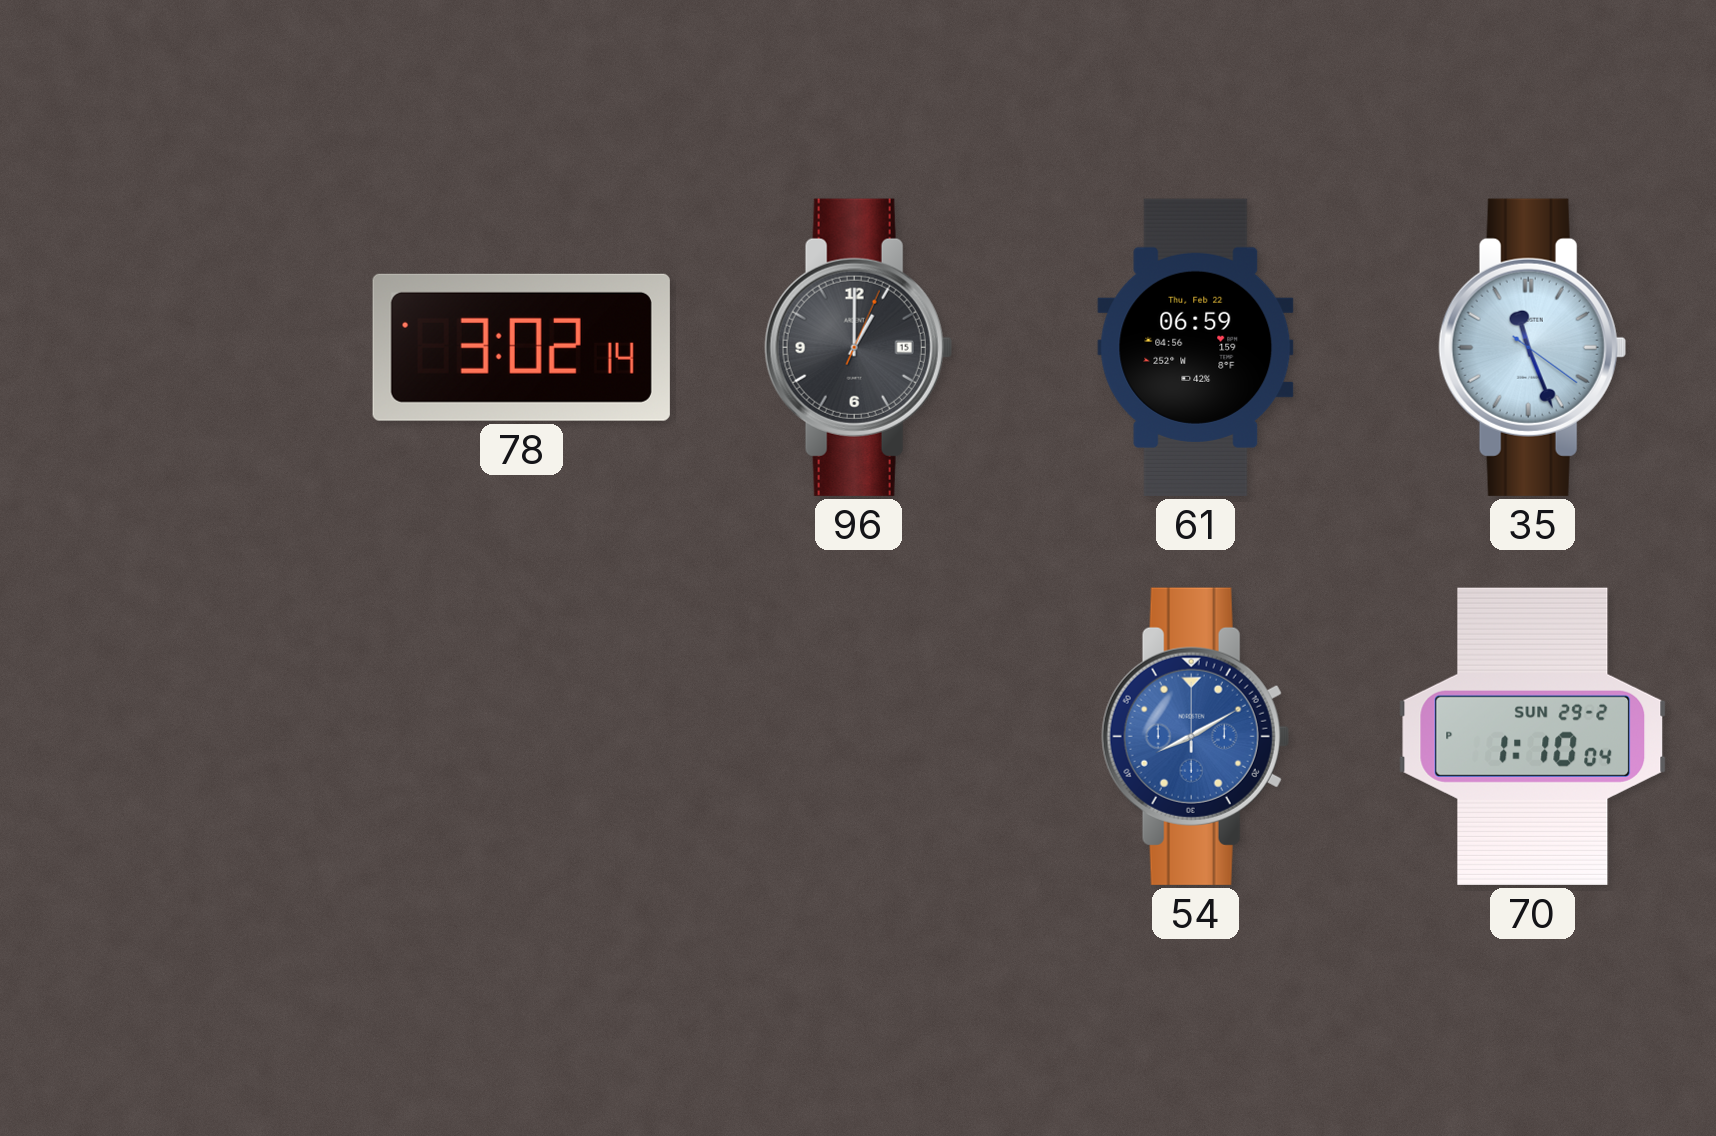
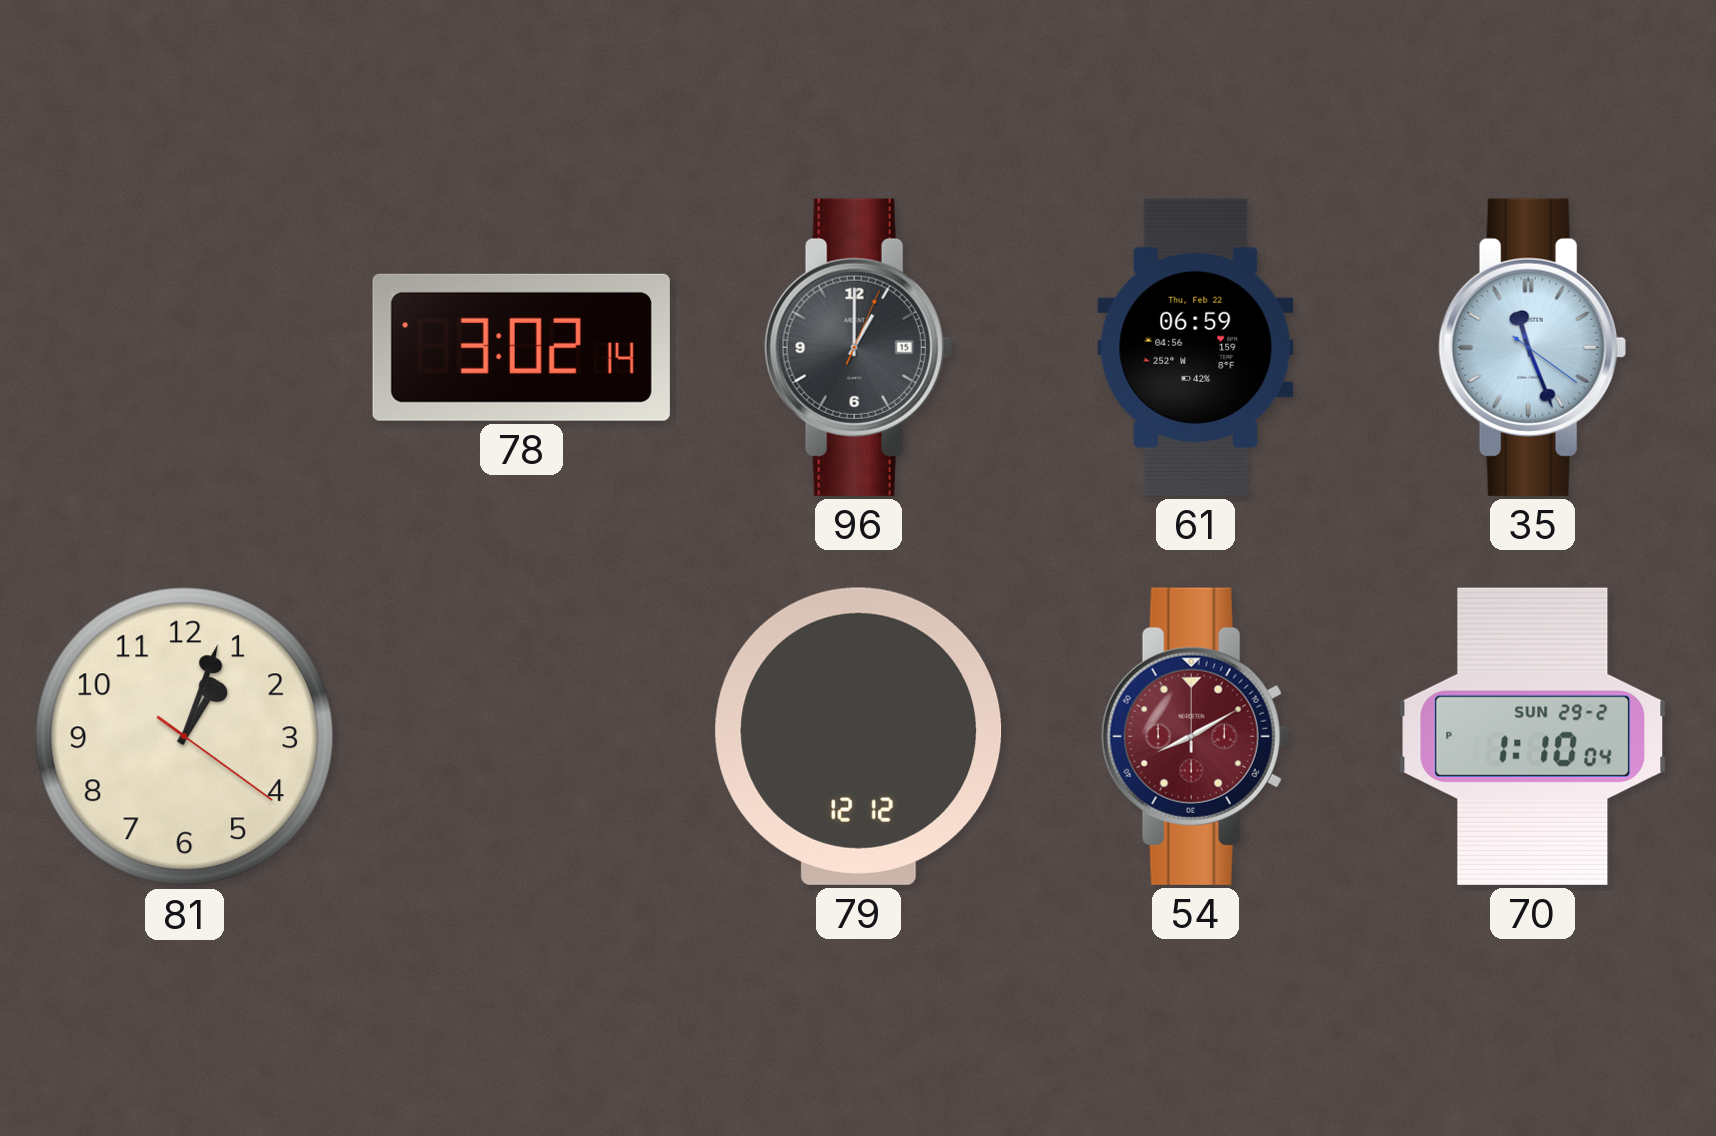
81: none -> 1:03 (185, 737)
79: none -> 12:12 (859, 736)
54 dial: blue -> burgundy (1195, 736)
